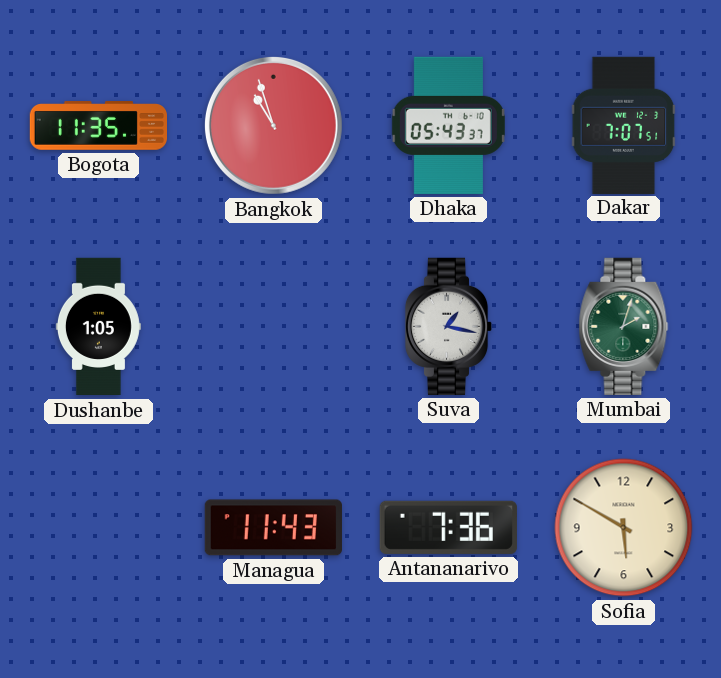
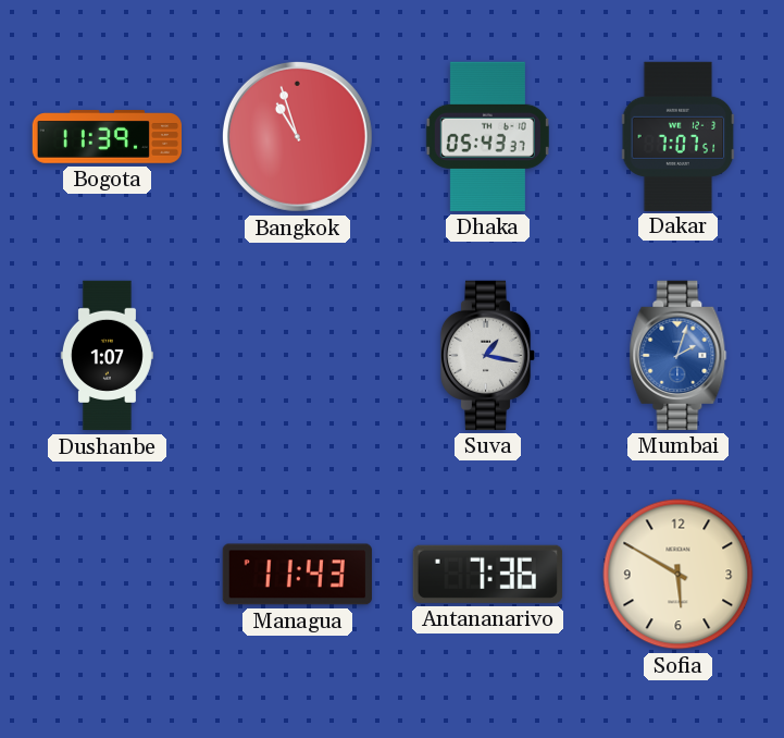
Bogota: 11:35 -> 11:39 (107, 137)
Dushanbe: 1:05 -> 1:07 (107, 356)
Mumbai dial: green -> blue (679, 355)
